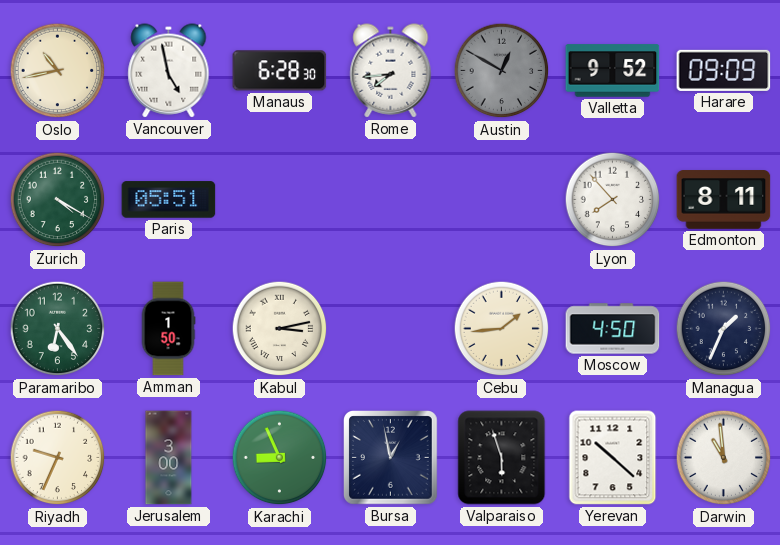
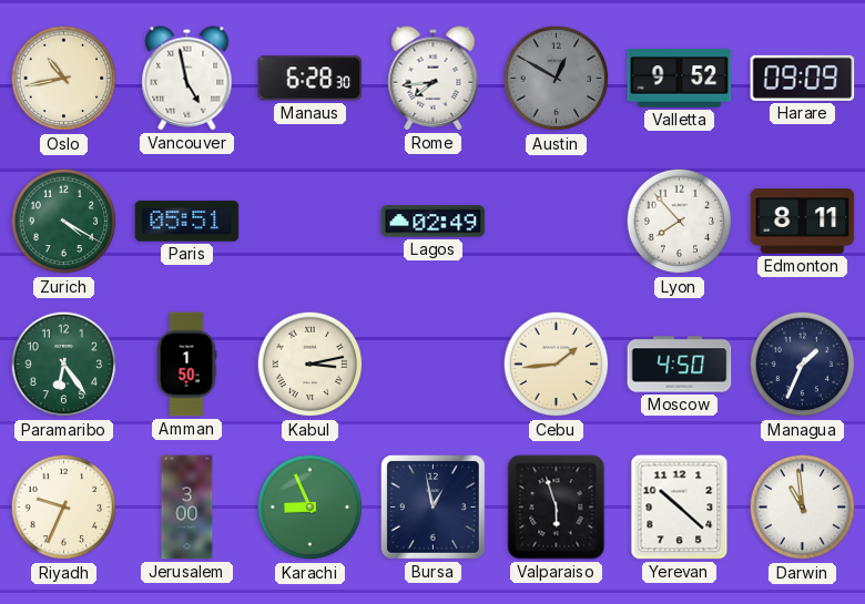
Lagos: none -> 02:49 (434, 222)
